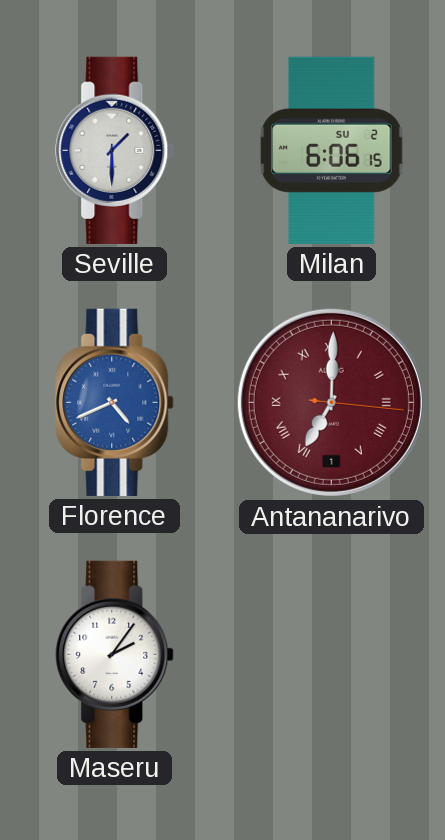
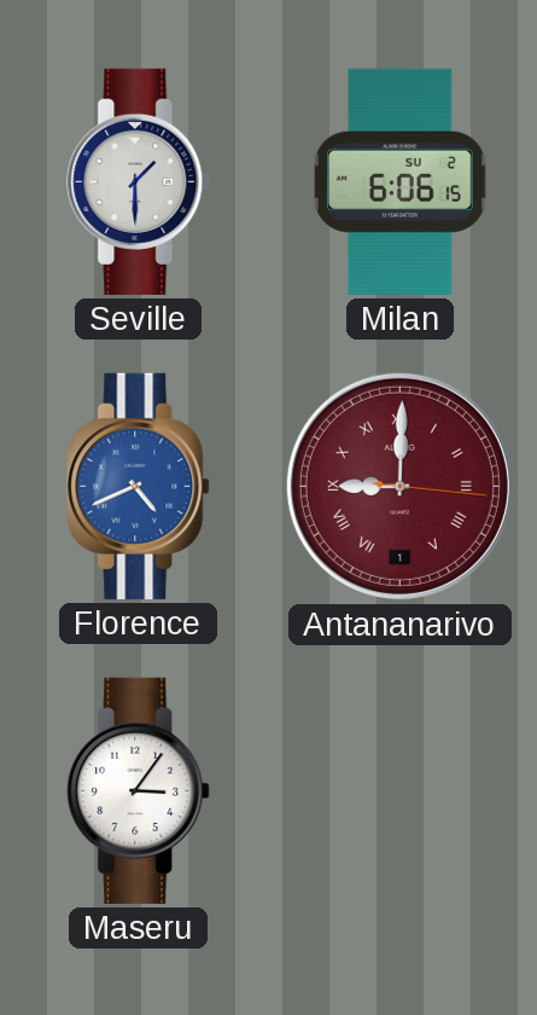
Antananarivo: 7:00 -> 9:00 (399, 486)
Maseru: 2:06 -> 3:06 (139, 790)
